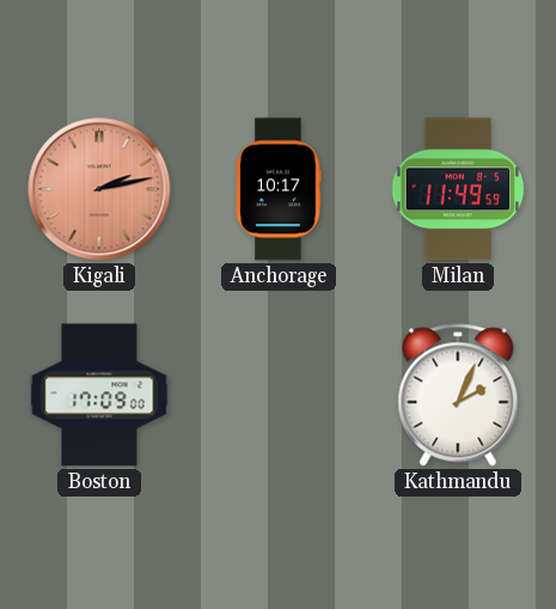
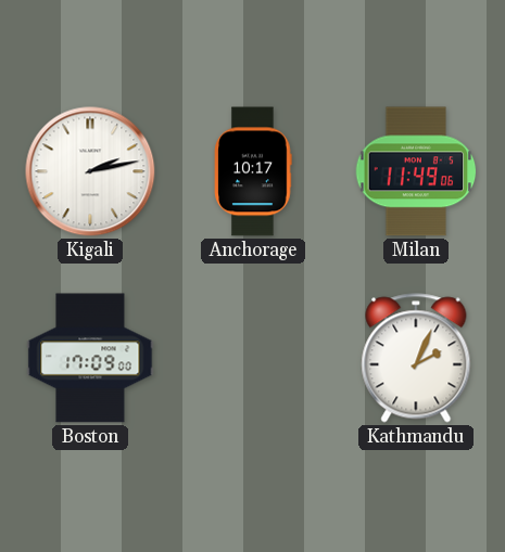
Kigali dial: salmon -> white (90, 171)
Milan: 11:49:59 -> 11:49:06 (416, 171)
